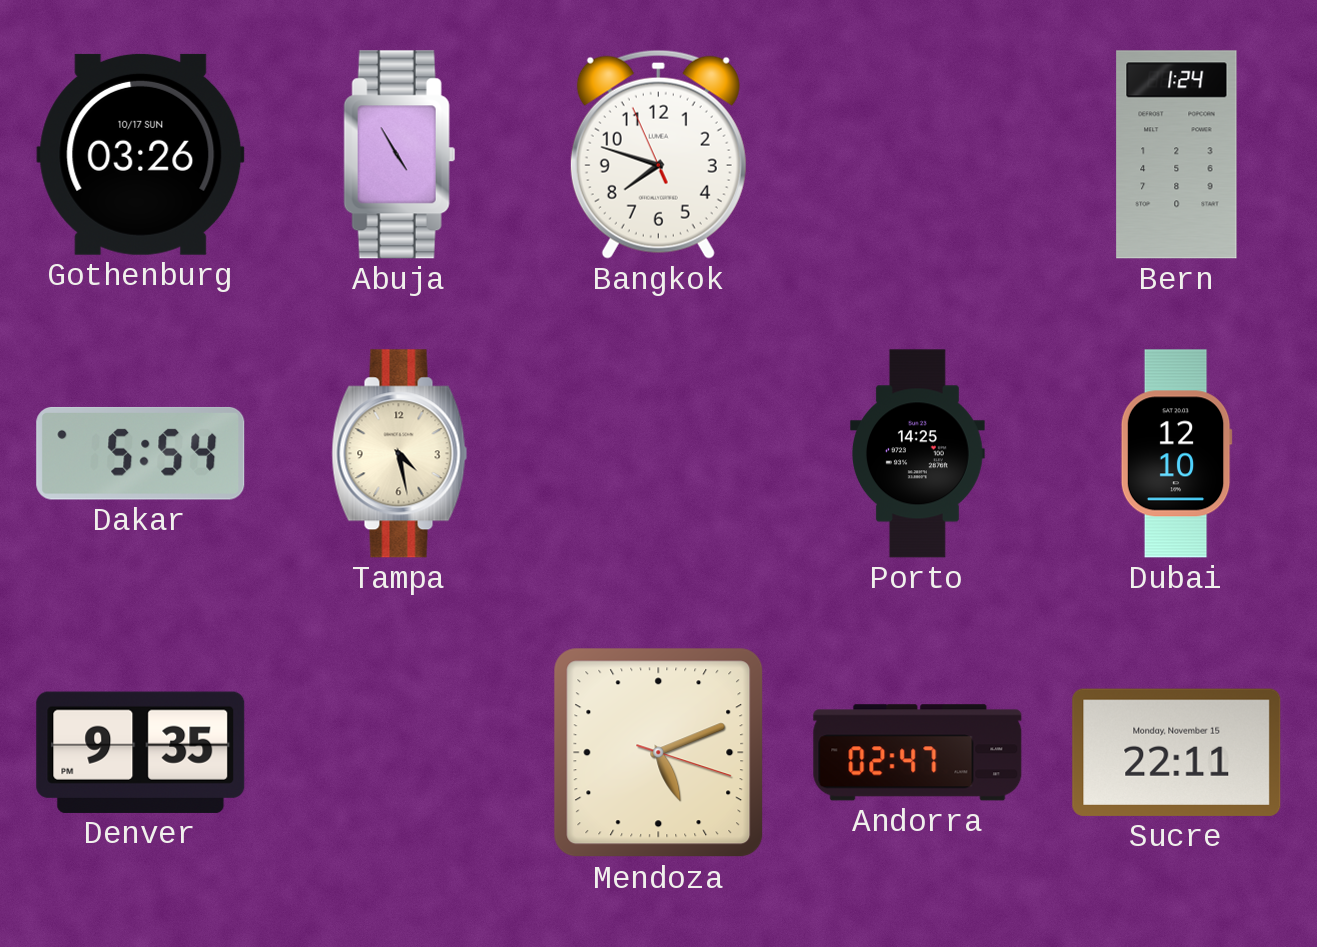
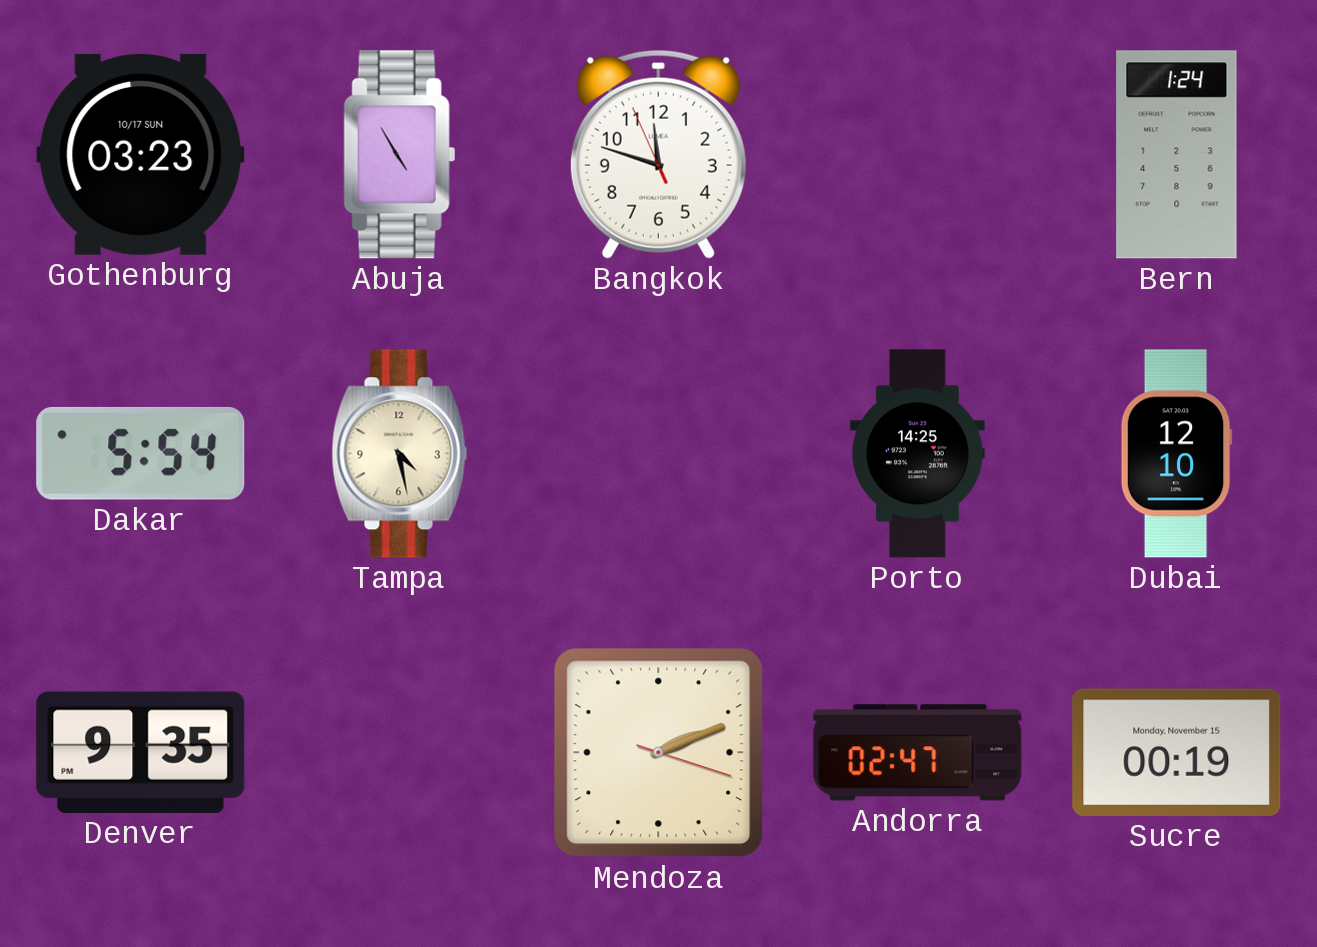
Gothenburg: 03:26 -> 03:23 (141, 154)
Bangkok: 7:47 -> 11:47 (658, 154)
Mendoza: 5:11 -> 2:11 (659, 753)
Sucre: 22:11 -> 00:19 (1177, 752)
